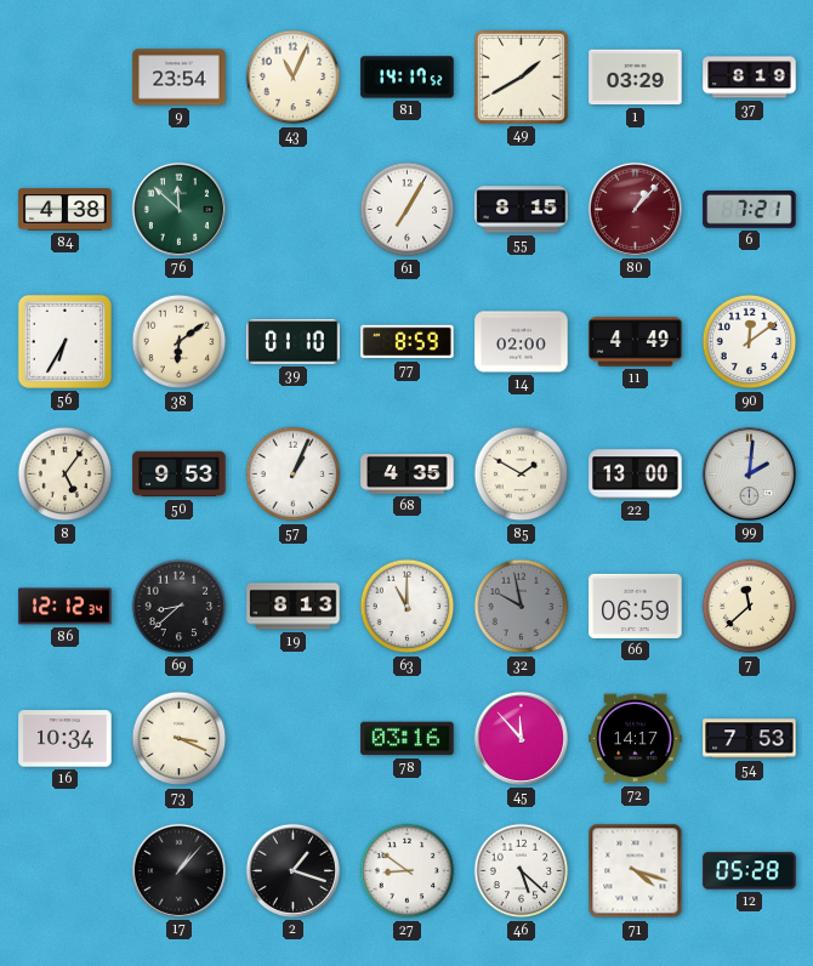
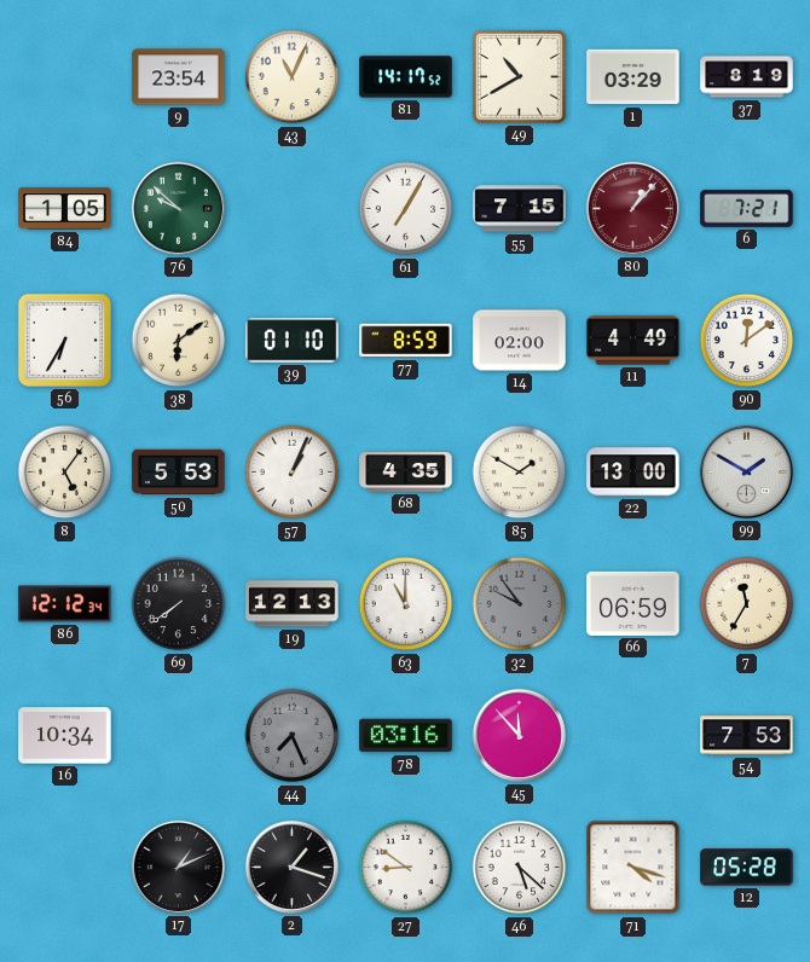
49: 1:40 -> 10:40 (520, 77)
84: 4:38 -> 1:05 (65, 209)
76: 11:52 -> 9:52 (178, 208)
55: 8:15 -> 7:15 (520, 209)
50: 9:53 -> 5:53 (179, 473)
99: 2:01 -> 1:50 (746, 471)
69: 8:38 -> 7:39 (179, 604)
19: 8:13 -> 12:13 (293, 604)
32: 9:58 -> 9:54 (520, 604)
7: 11:38 -> 11:35 (747, 604)
73: 3:19 -> none (180, 739)
44: none -> 7:26 (293, 736)
72: 14:17 -> none (636, 739)
17: 1:07 -> 1:11 (178, 867)
